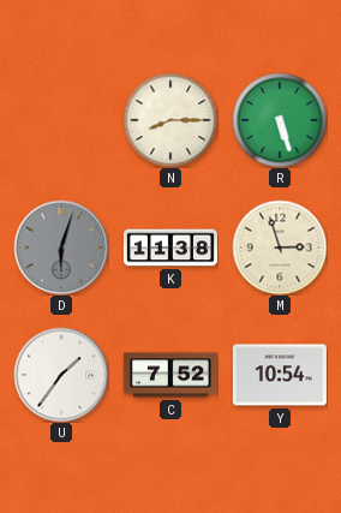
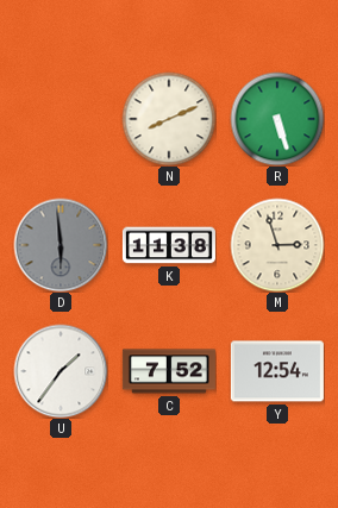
N: 8:15 -> 8:11 (169, 119)
D: 6:03 -> 5:59 (61, 245)
Y: 10:54 -> 12:54 (277, 371)
